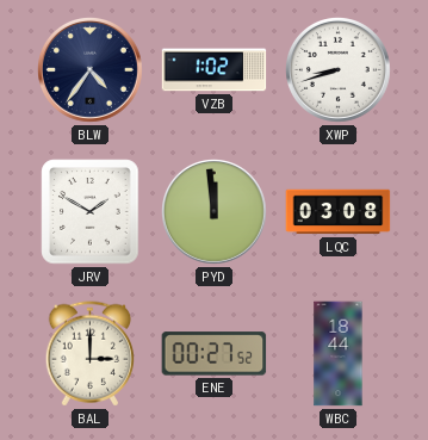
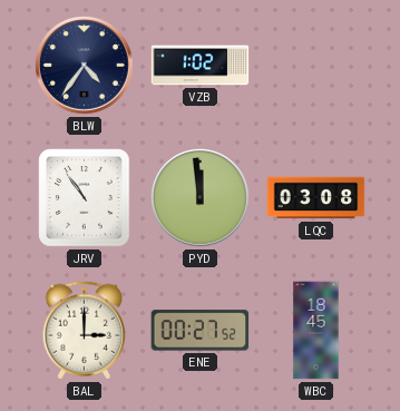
XWP: 8:42 -> none (339, 70)
JRV: 1:50 -> 10:54 (85, 198)
WBC: 18:44 -> 18:45 (316, 331)
